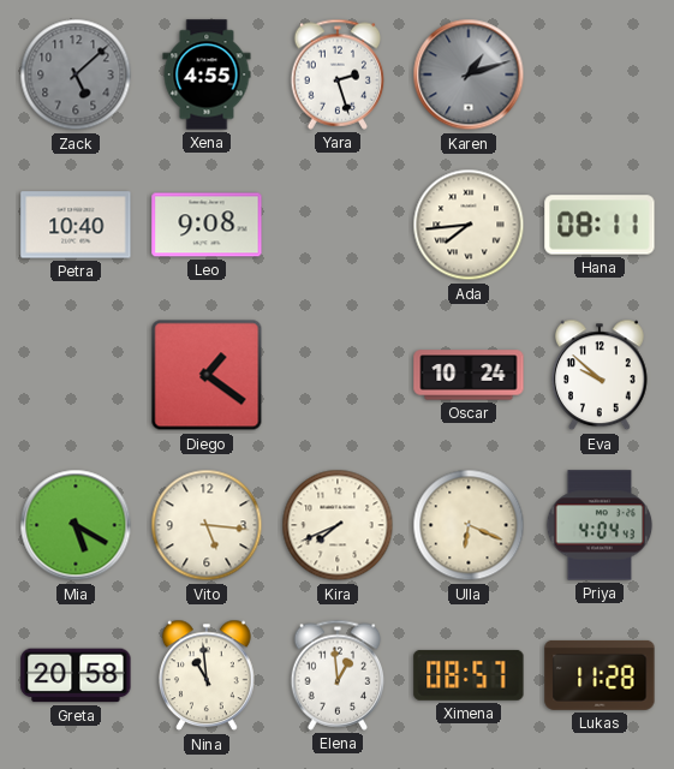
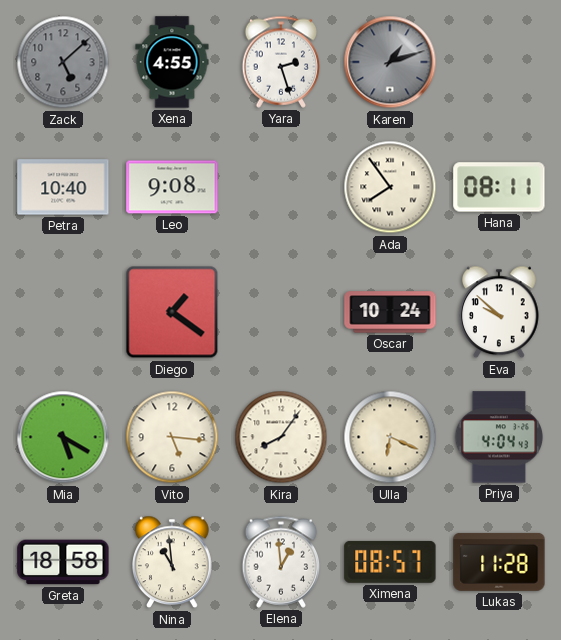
Ada: 7:44 -> 7:54 (390, 187)
Kira: 7:41 -> 8:06 (281, 437)
Greta: 20:58 -> 18:58 (63, 562)
